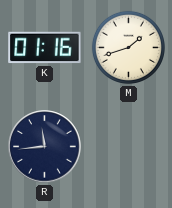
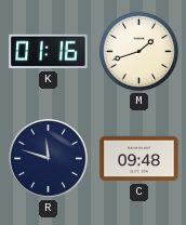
R: 11:44 -> 11:48 (49, 159)
C: none -> 09:48 (139, 159)
